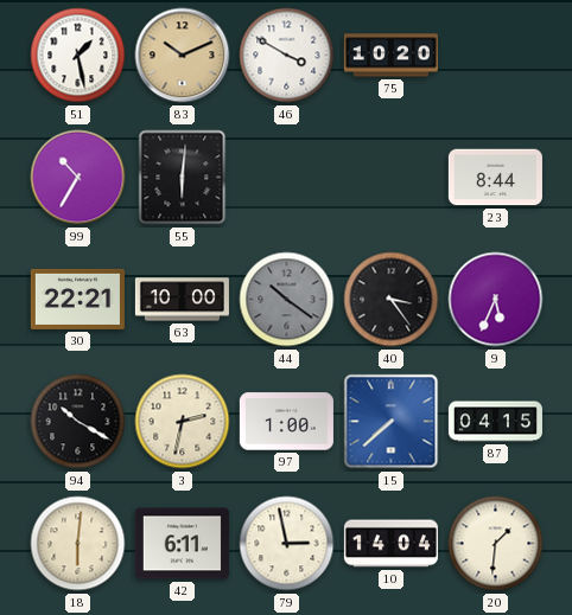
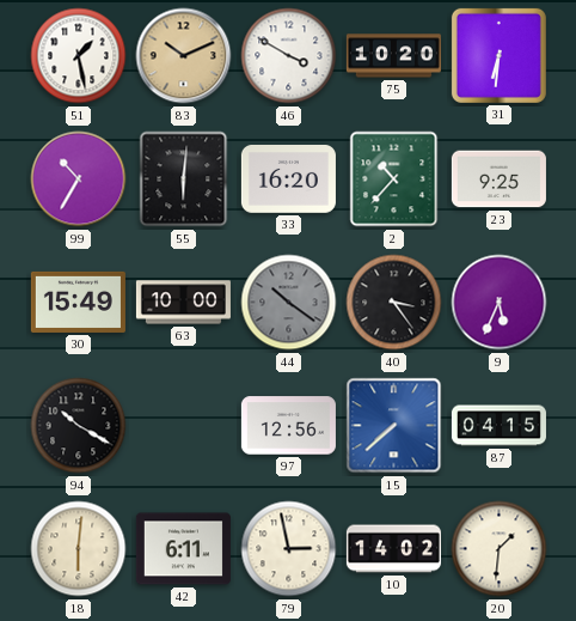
31: none -> 6:31 (498, 55)
33: none -> 16:20 (288, 179)
2: none -> 10:37 (394, 179)
23: 8:44 -> 9:25 (498, 179)
30: 22:21 -> 15:49 (78, 302)
3: 2:32 -> none (183, 422)
97: 1:00 -> 12:56 (288, 426)
10: 14:04 -> 14:02 (393, 549)
